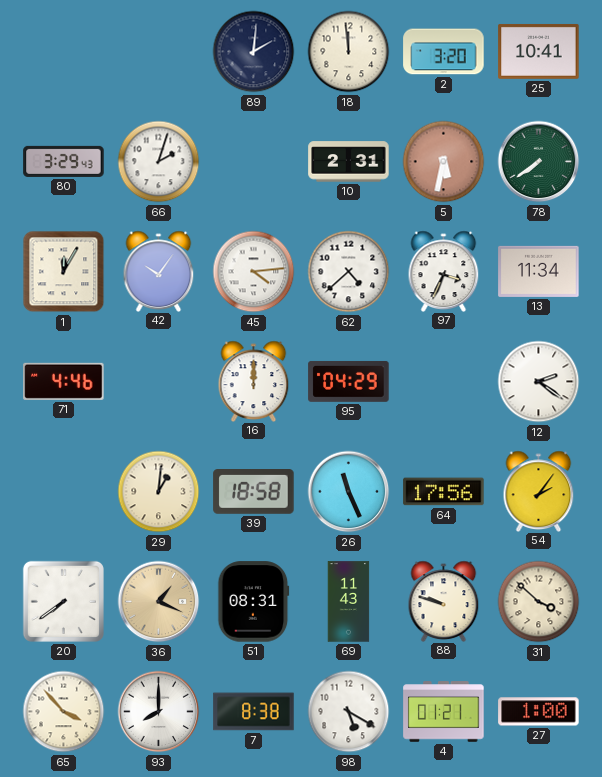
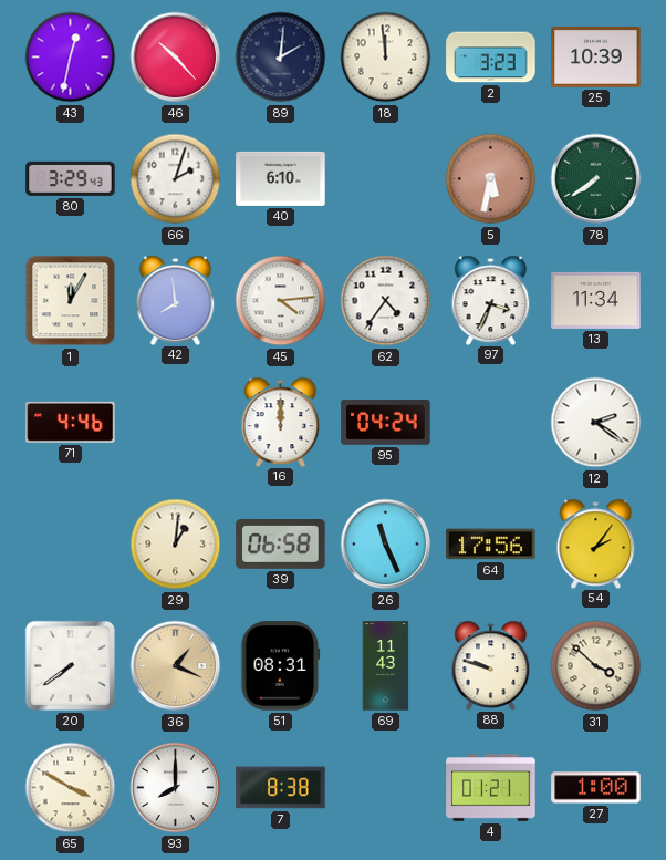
43: none -> 12:32 (71, 58)
46: none -> 10:23 (176, 58)
2: 3:20 -> 3:23 (491, 58)
25: 10:41 -> 10:39 (596, 56)
40: none -> 6:10 (281, 178)
10: 2:31 -> none (349, 162)
42: 10:06 -> 7:59 (176, 300)
62: 4:38 -> 4:36 (386, 301)
95: 04:29 -> 04:24 (386, 422)
39: 18:58 -> 06:58 (281, 545)
65: 3:53 -> 3:50 (71, 788)
98: 5:20 -> none (349, 712)
